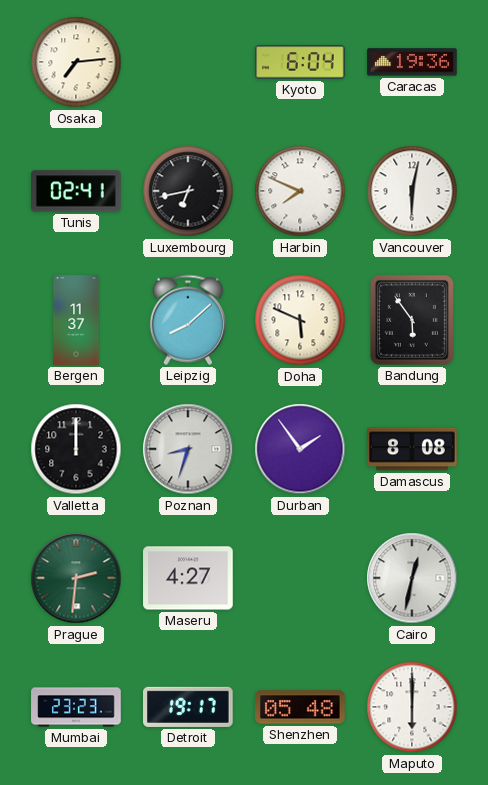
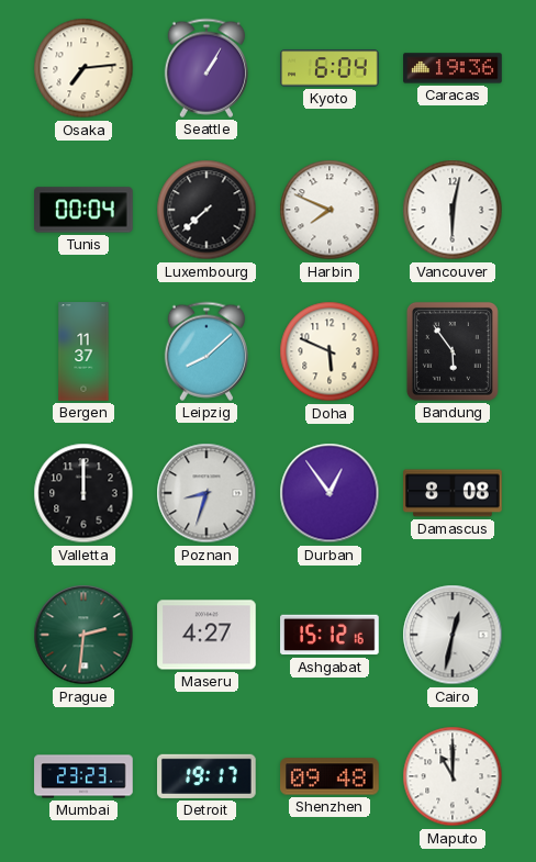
Seattle: none -> 1:05 (206, 68)
Tunis: 02:41 -> 00:04 (83, 210)
Luxembourg: 6:43 -> 7:38 (206, 210)
Durban: 1:54 -> 12:54 (330, 493)
Ashgabat: none -> 15:12 (330, 635)
Shenzhen: 05:48 -> 09:48 (330, 776)
Maputo: 6:00 -> 11:00 (453, 776)
